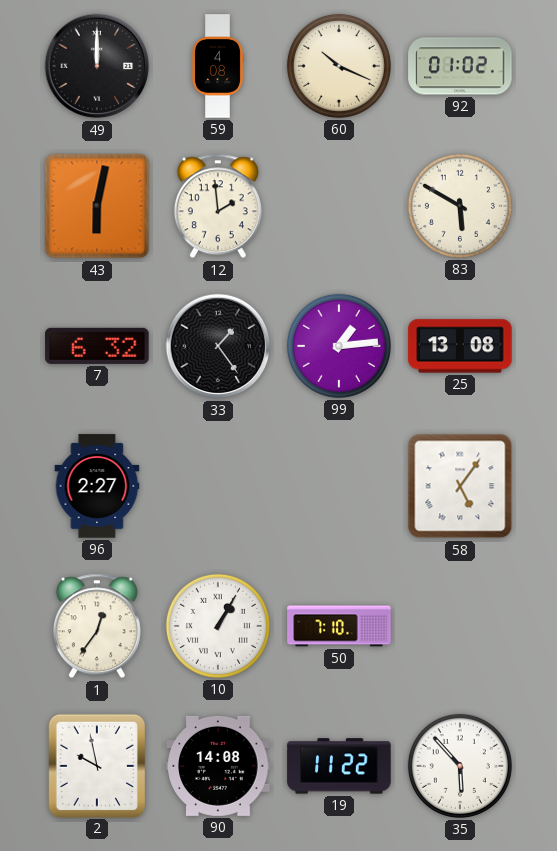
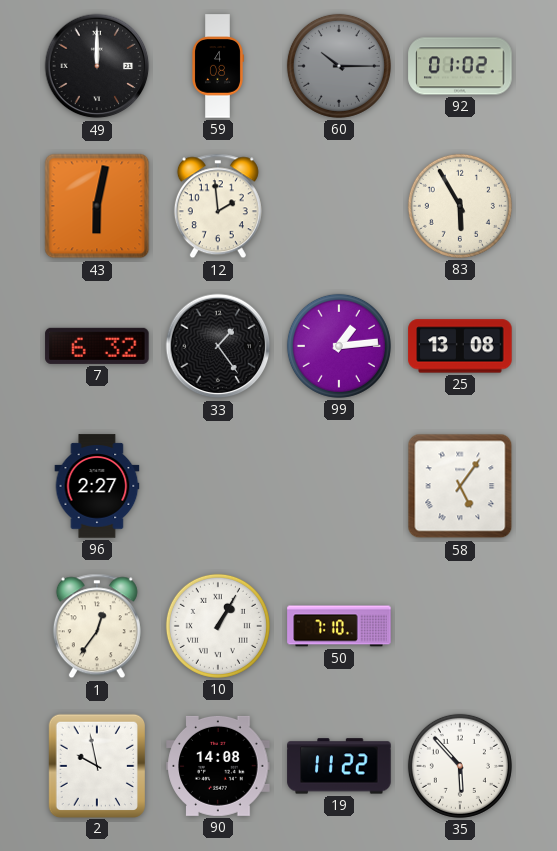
60: 10:19 -> 10:15 (339, 66)
60 dial: cream -> grey (339, 66)
83: 5:50 -> 5:55 (460, 206)
